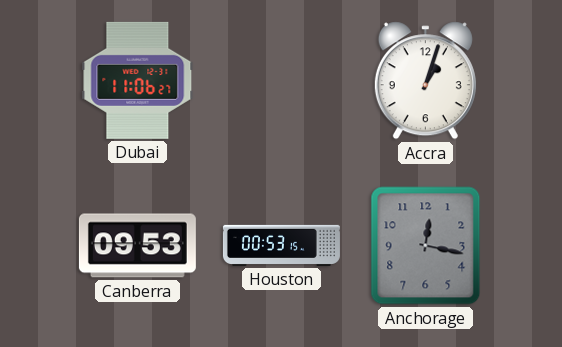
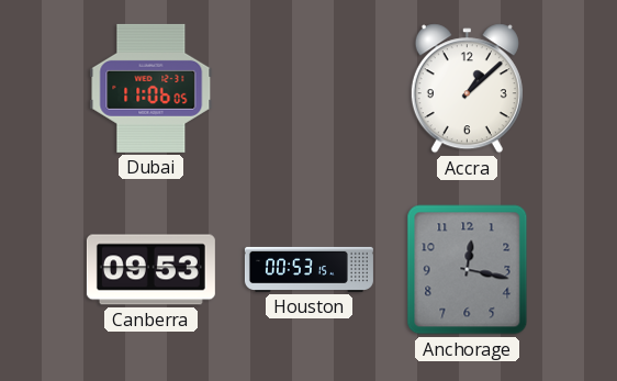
Dubai: 11:06:27 -> 11:06:05 (152, 88)
Accra: 1:03 -> 1:08 (467, 89)
